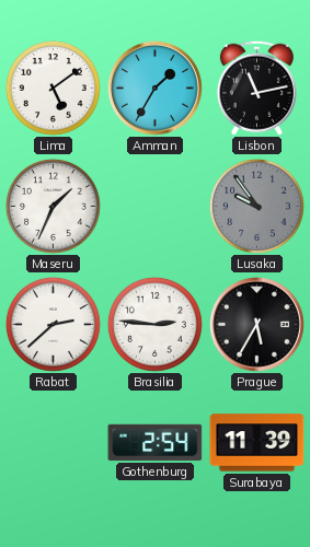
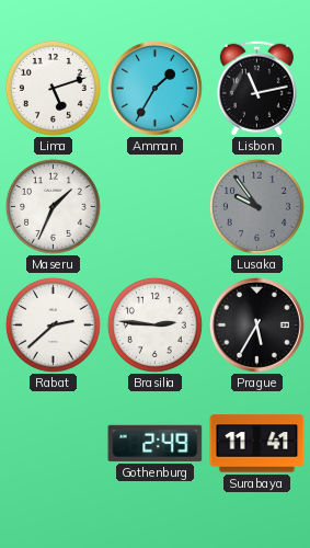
Lima: 5:09 -> 5:12 (53, 88)
Gothenburg: 2:54 -> 2:49 (156, 443)
Surabaya: 11:39 -> 11:41 (257, 444)
